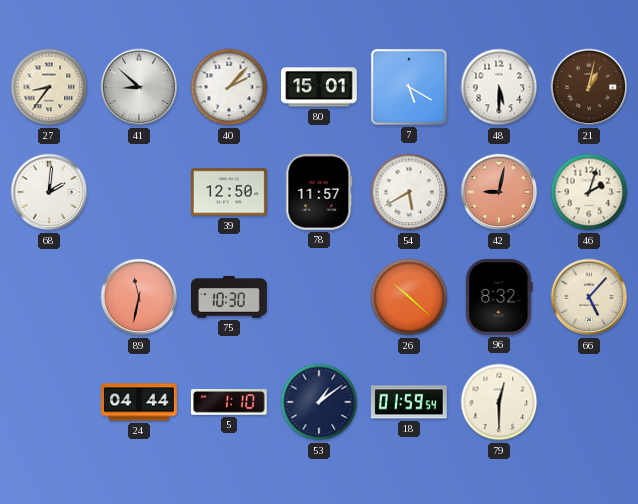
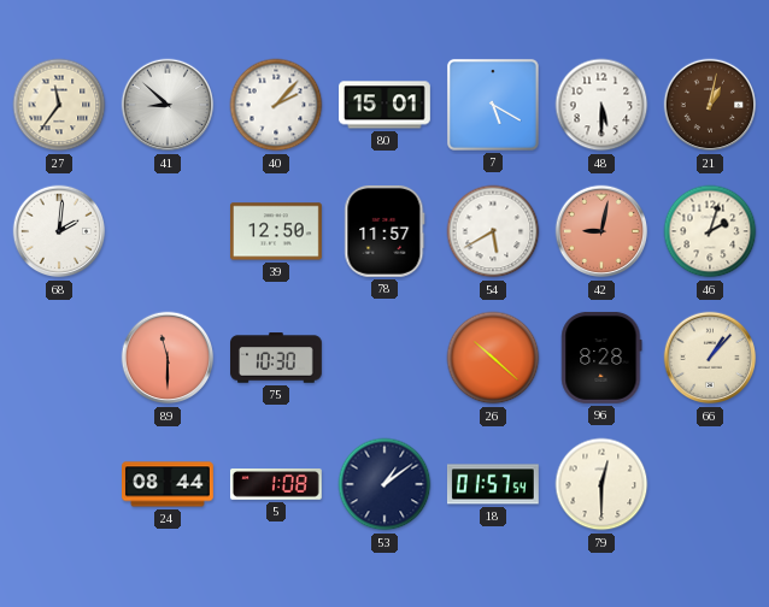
27: 8:36 -> 11:36 (59, 105)
89: 11:32 -> 11:30 (168, 358)
96: 8:32 -> 8:28 (601, 358)
66: 5:07 -> 1:07 (710, 358)
24: 04:44 -> 08:44 (169, 484)
5: 1:10 -> 1:08 (276, 484)
18: 01:59 -> 01:57 (493, 484)
